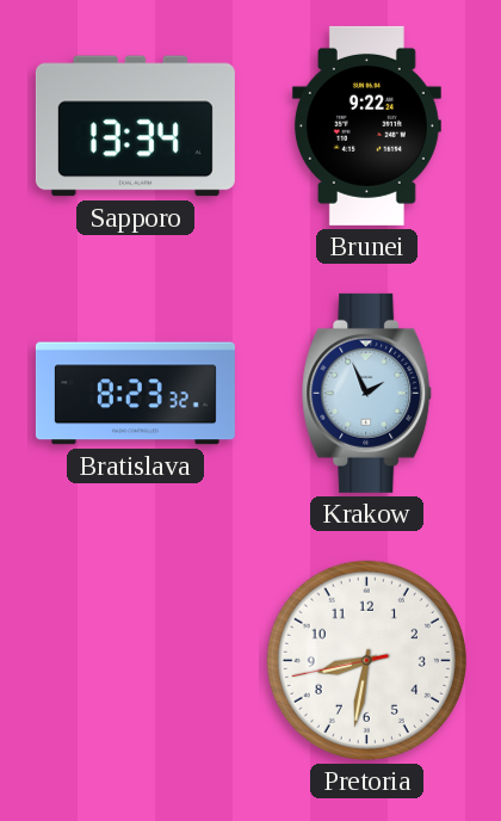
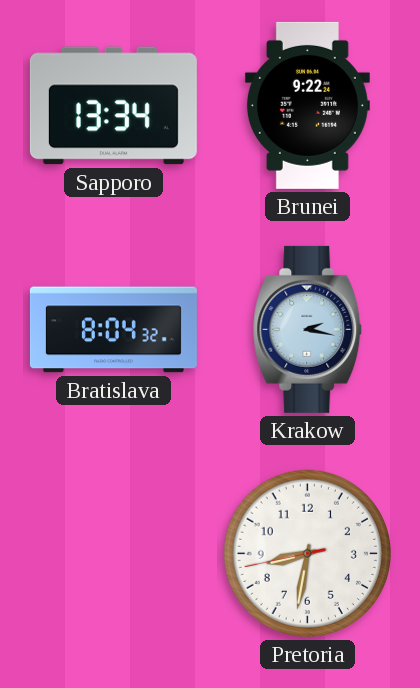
Bratislava: 8:23 -> 8:04 (113, 330)
Krakow: 1:56 -> 2:17 (308, 329)
